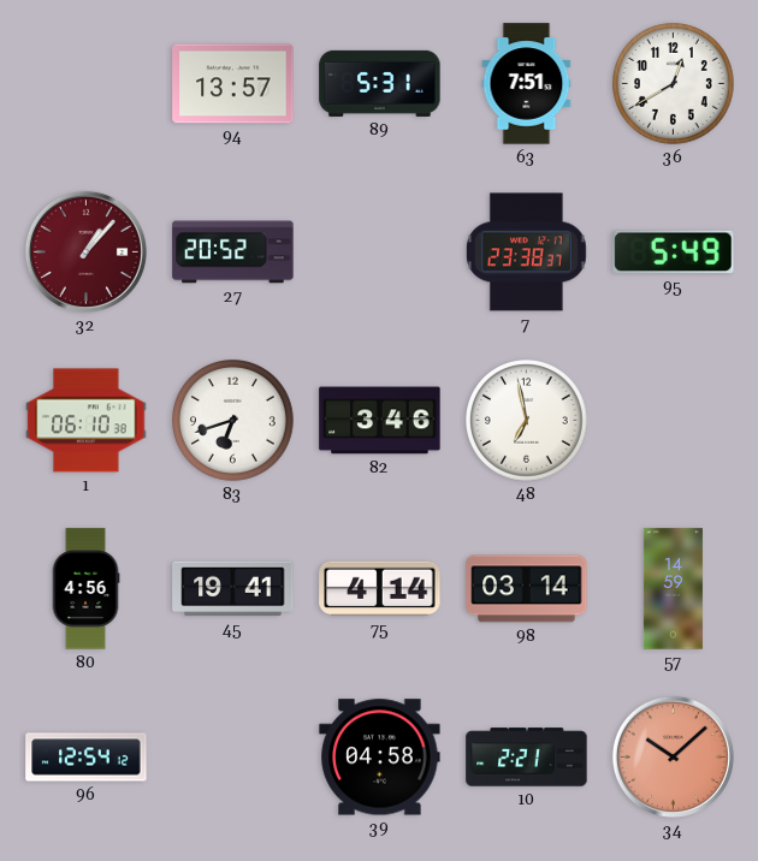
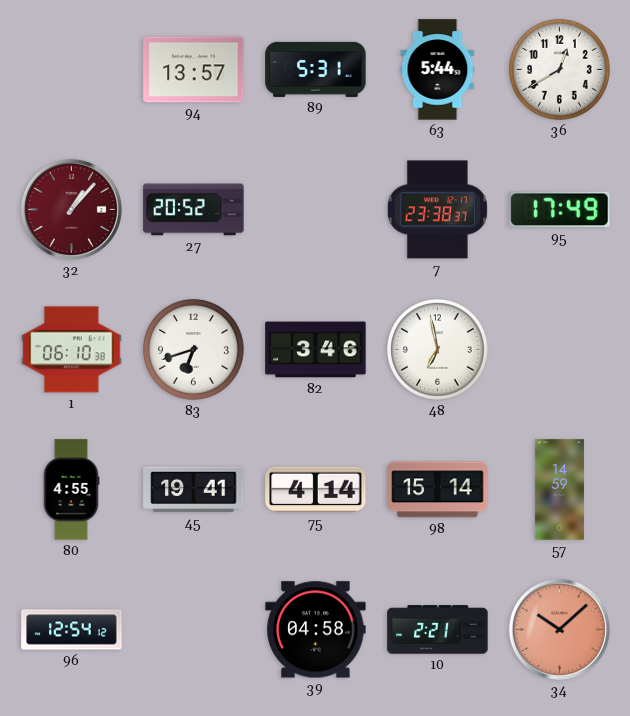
63: 7:51 -> 5:44 (438, 70)
95: 5:49 -> 17:49 (560, 210)
80: 4:56 -> 4:55 (71, 490)
98: 03:14 -> 15:14 (438, 490)
